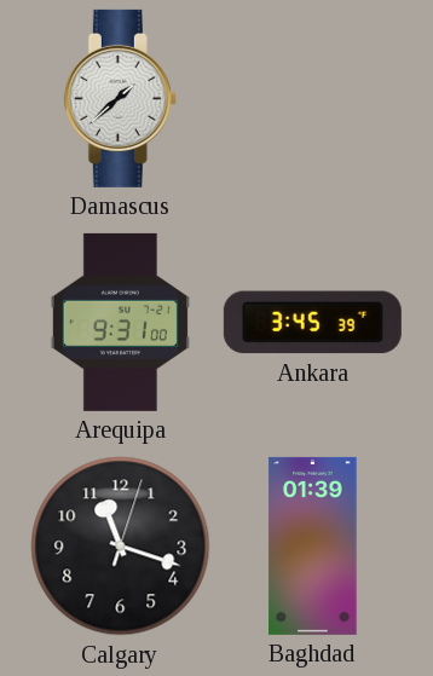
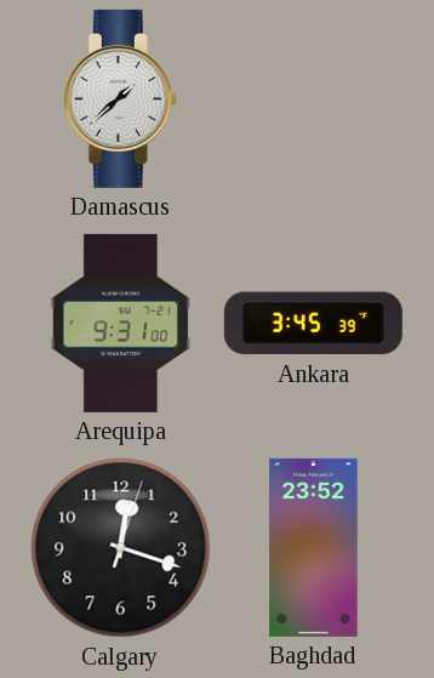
Calgary: 11:18 -> 12:18 (121, 548)
Baghdad: 01:39 -> 23:52 (314, 547)
